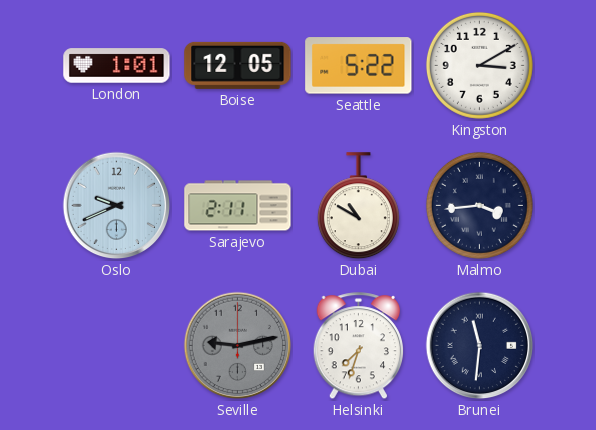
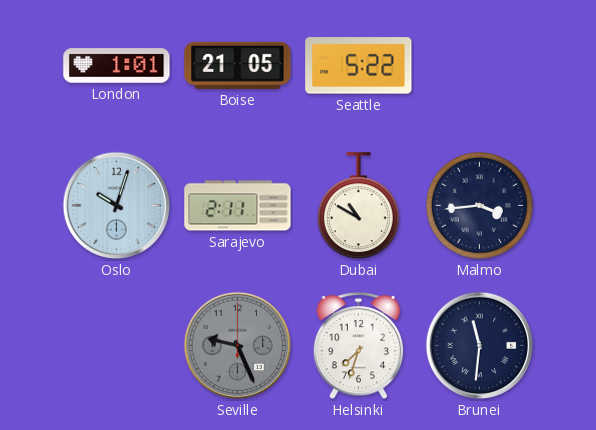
Boise: 12:05 -> 21:05 (238, 65)
Kingston: 3:10 -> none (479, 65)
Oslo: 9:41 -> 10:03 (117, 206)
Seville: 9:13 -> 9:26 (238, 346)
